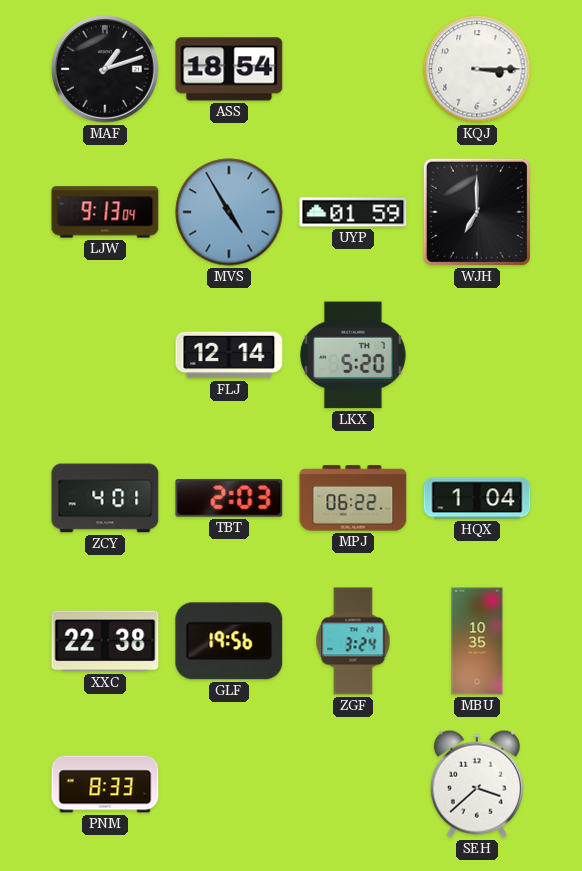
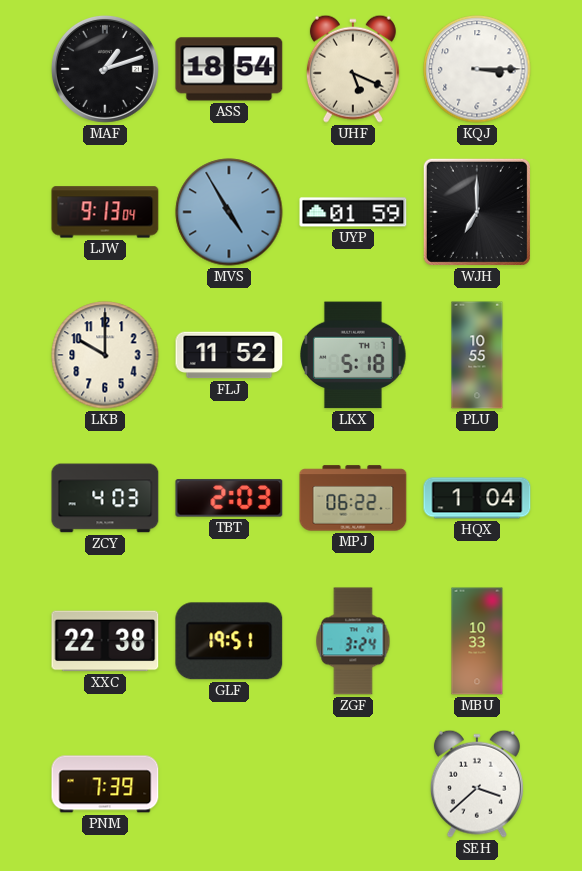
UHF: none -> 5:19 (353, 69)
LKB: none -> 10:00 (105, 355)
FLJ: 12:14 -> 11:52 (229, 355)
LKX: 5:20 -> 5:18 (354, 355)
PLU: none -> 10:55 (477, 355)
ZCY: 4:01 -> 4:03 (105, 498)
GLF: 19:56 -> 19:51 (229, 641)
MBU: 10:35 -> 10:33 (477, 641)
PNM: 8:33 -> 7:39 (105, 784)
